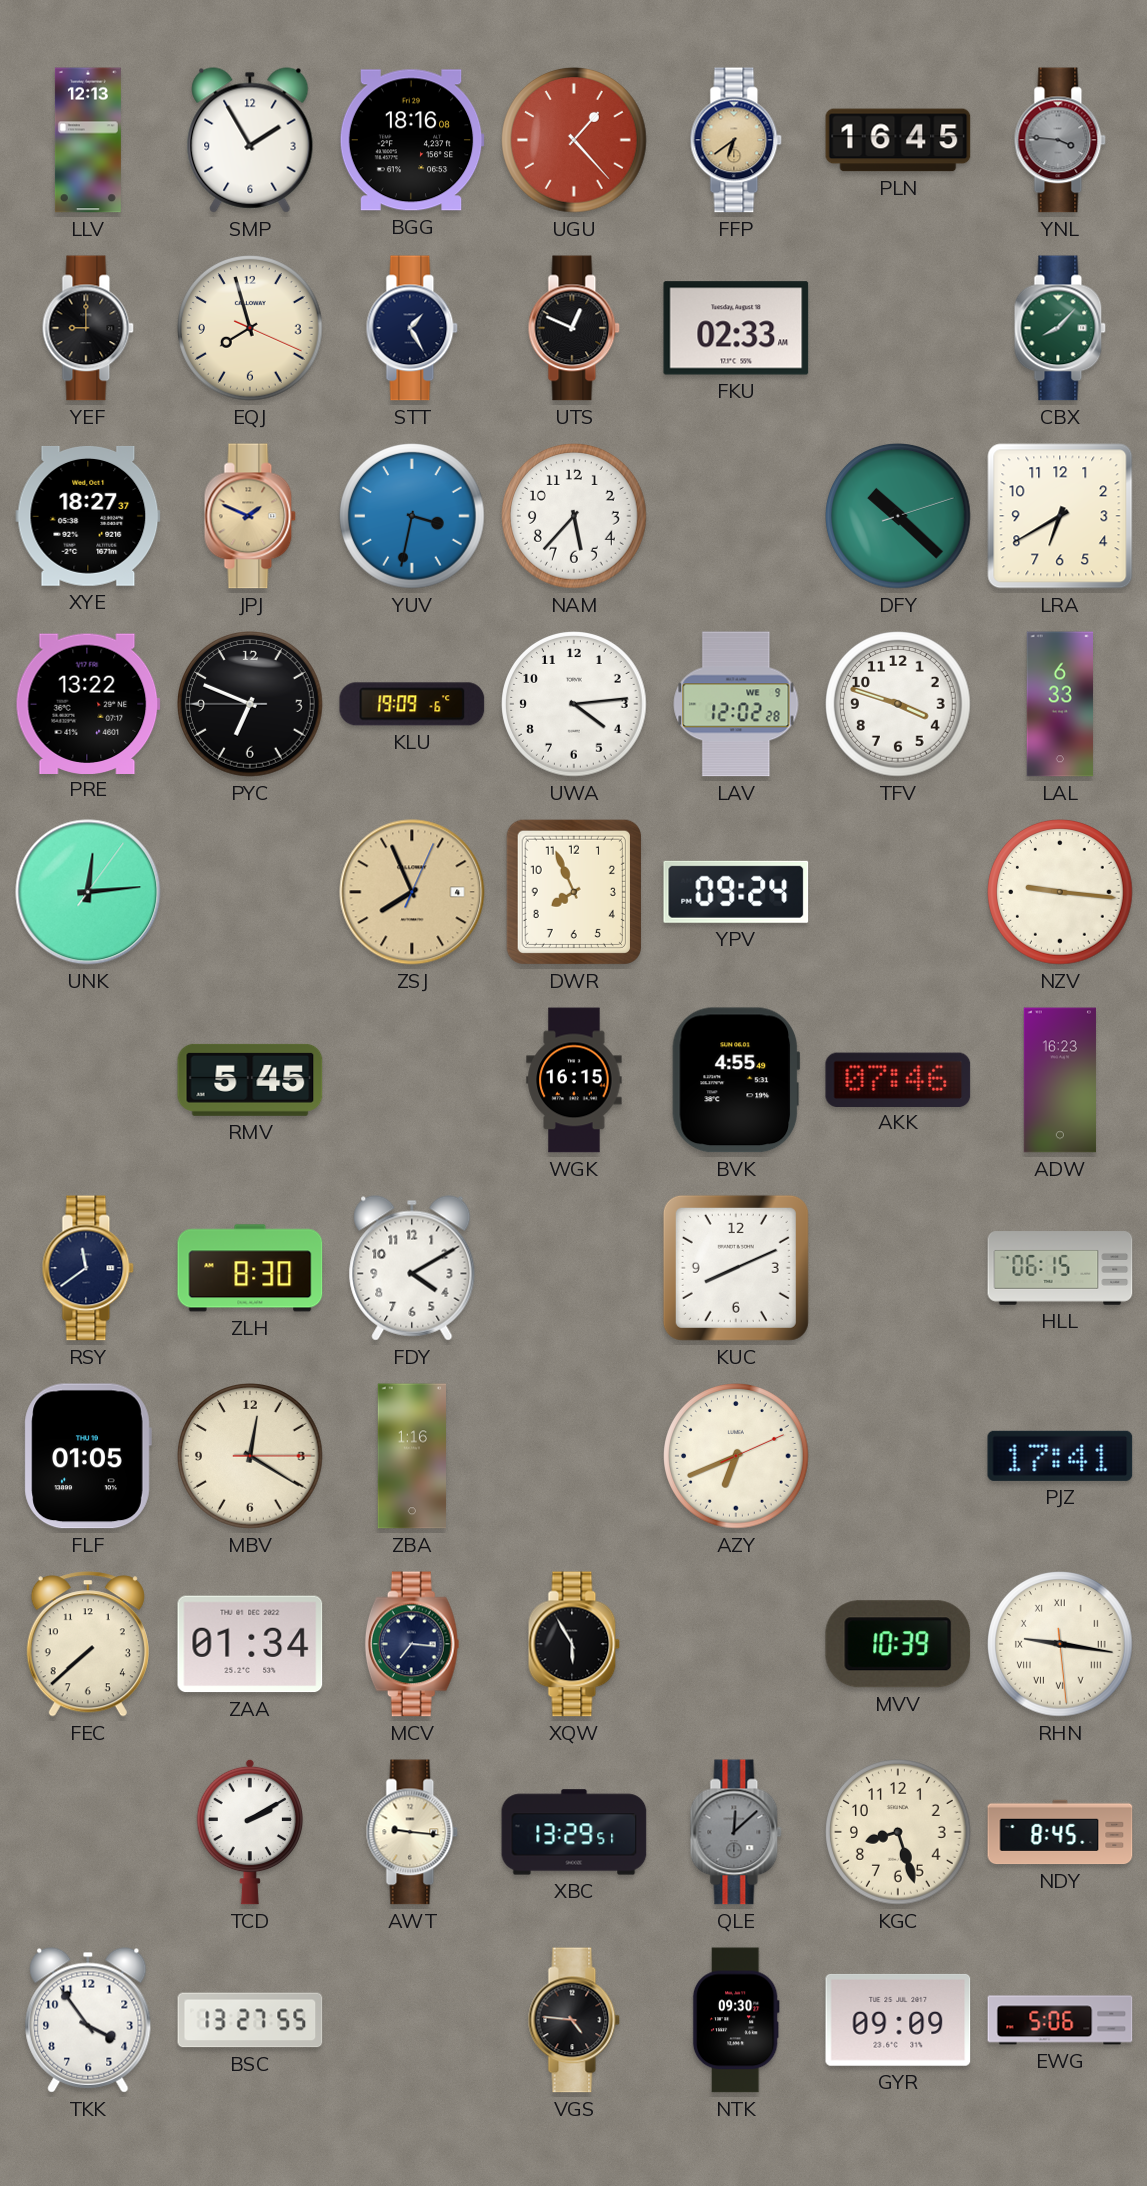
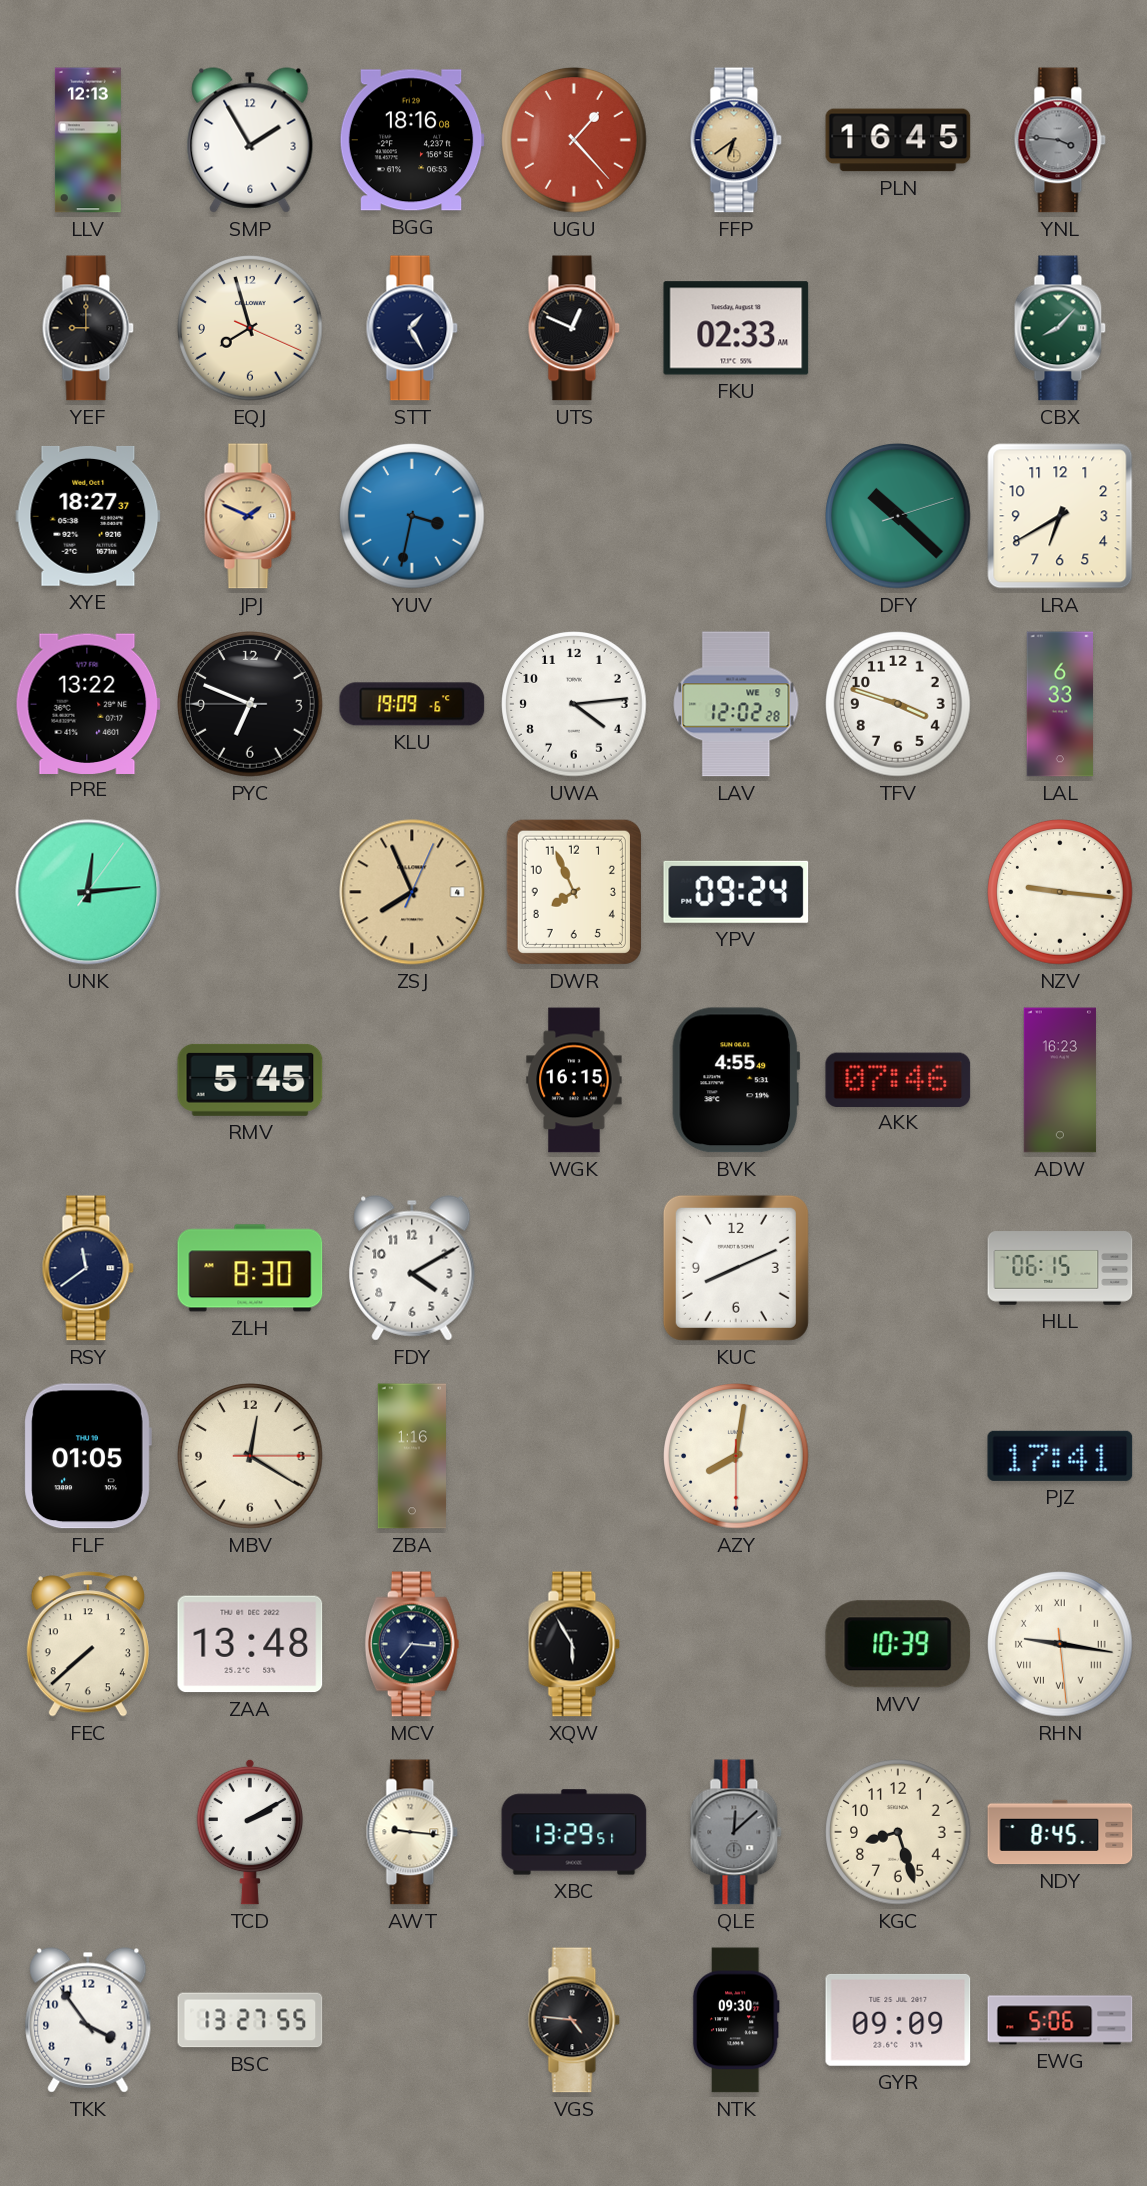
NAM: 5:37 -> none (575, 517)
AZY: 6:41 -> 8:01 (737, 1457)
ZAA: 01:34 -> 13:48 (250, 1644)
